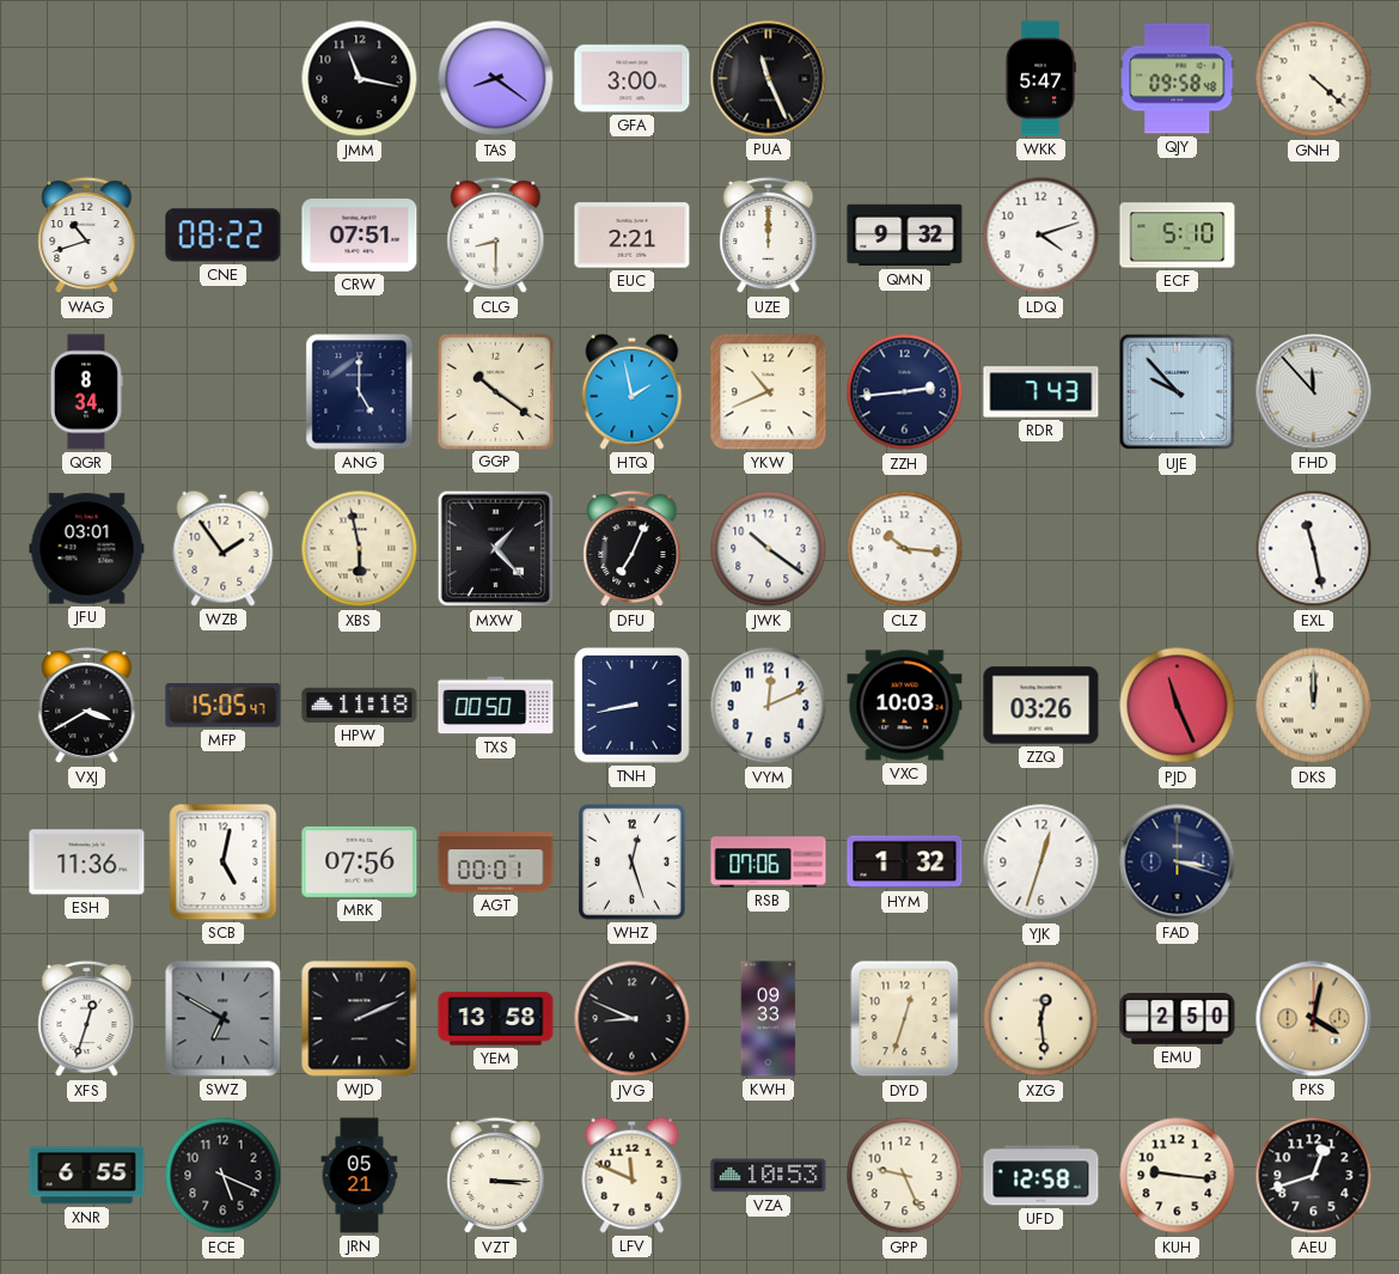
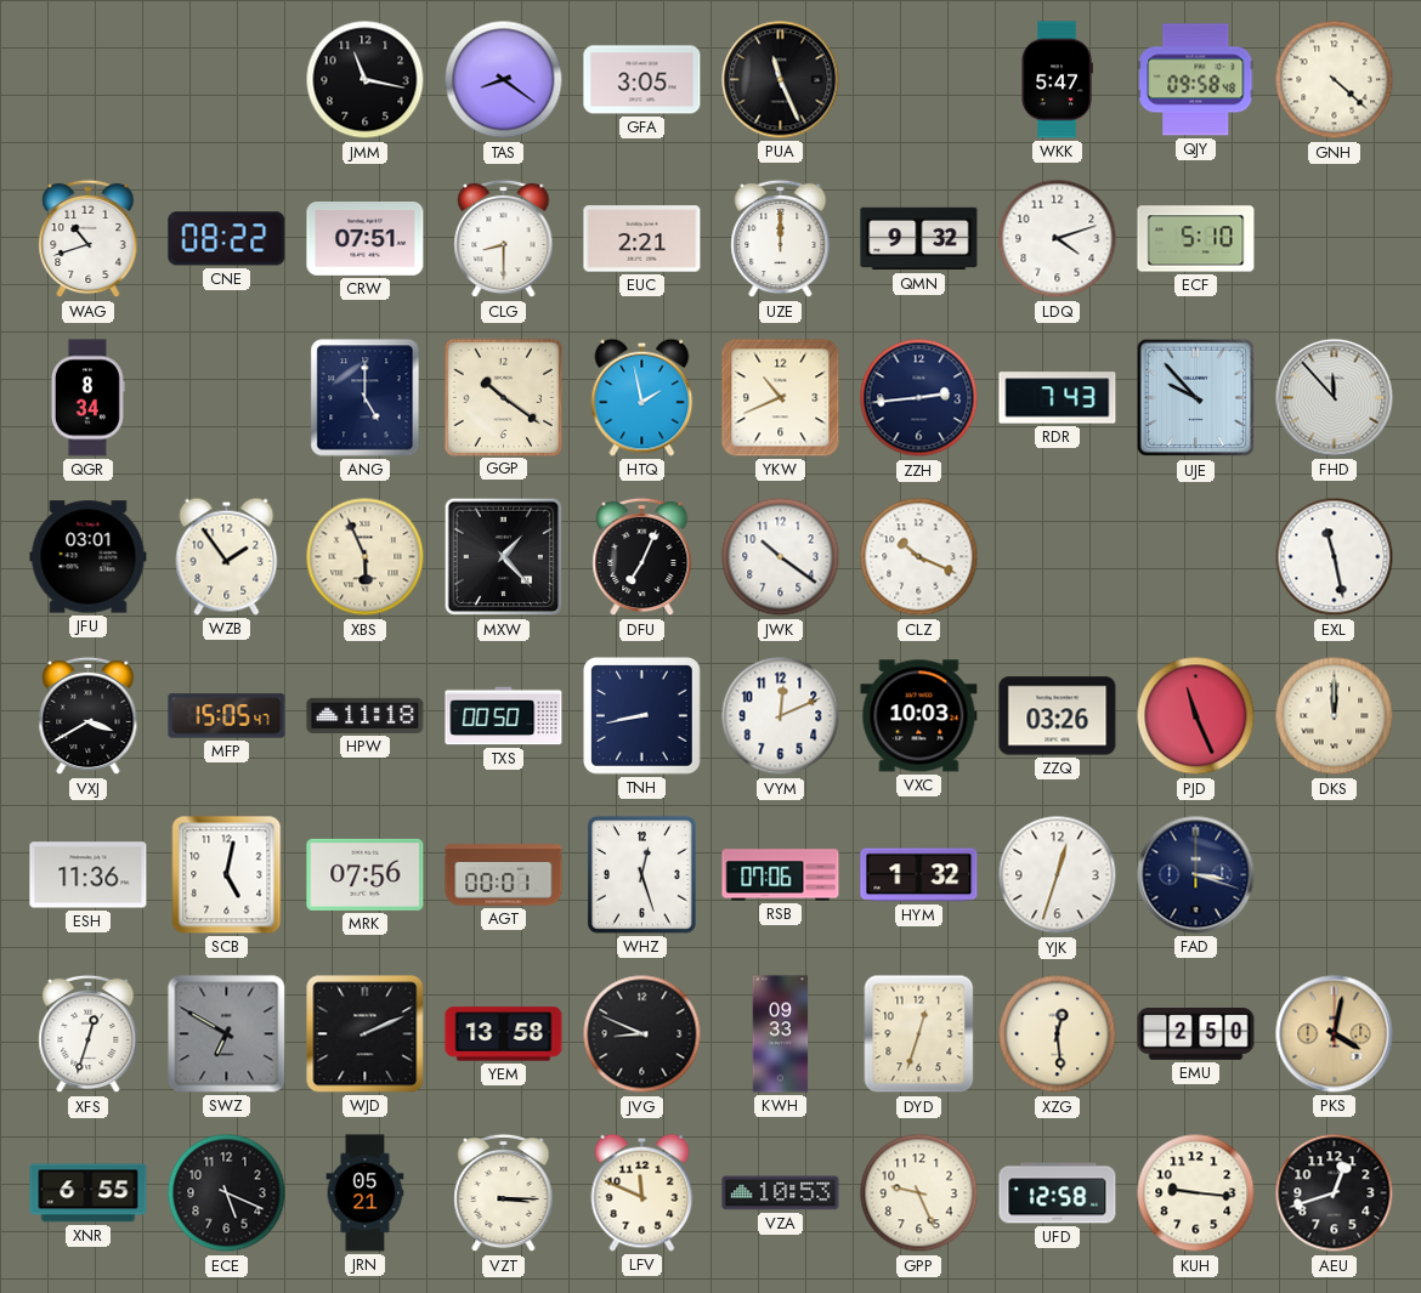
GFA: 3:00 -> 3:05 (642, 80)
XBS: 5:58 -> 5:56 (366, 557)
CLZ: 10:16 -> 10:19 (919, 557)
